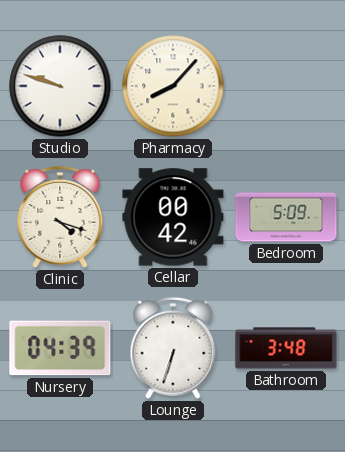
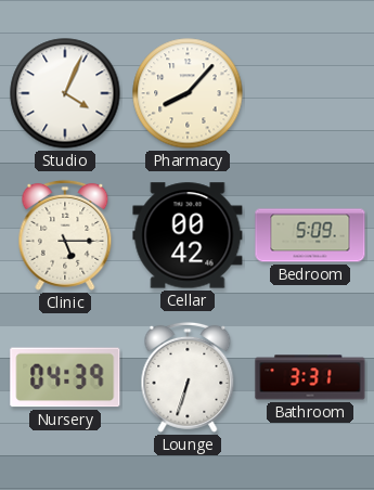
Studio: 9:48 -> 4:04 (65, 93)
Clinic: 4:18 -> 5:15 (65, 235)
Bathroom: 3:48 -> 3:31 (310, 377)
